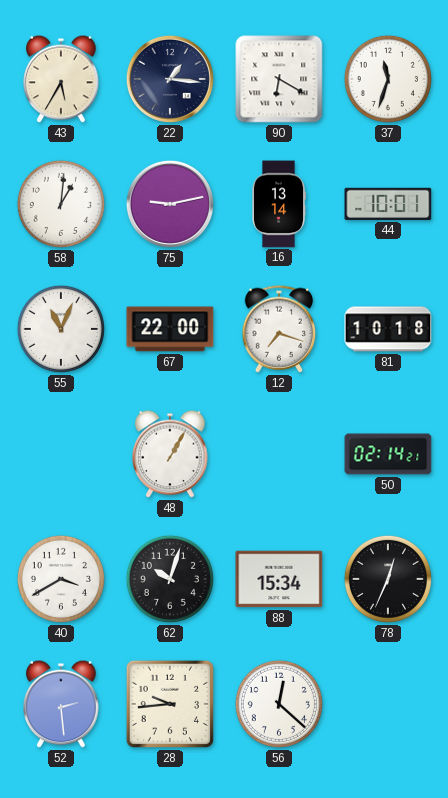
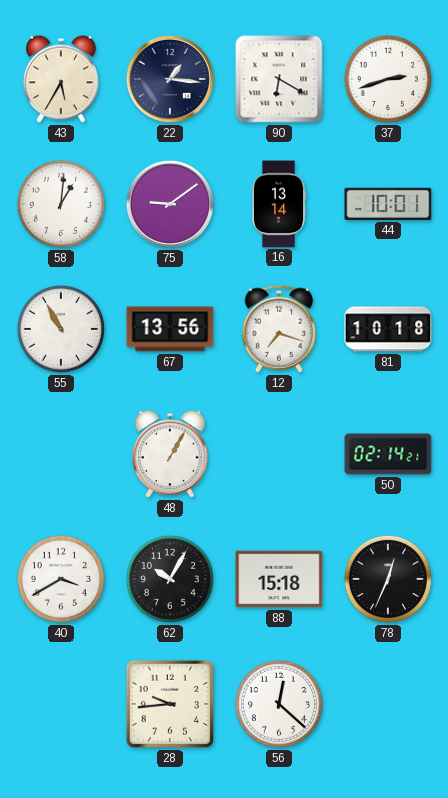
37: 11:33 -> 2:42 (388, 79)
75: 9:13 -> 9:09 (170, 204)
55: 11:04 -> 10:55 (61, 329)
67: 22:00 -> 13:56 (170, 329)
62: 10:03 -> 10:05 (170, 579)
88: 15:34 -> 15:18 (279, 579)
52: 2:29 -> none (61, 704)
